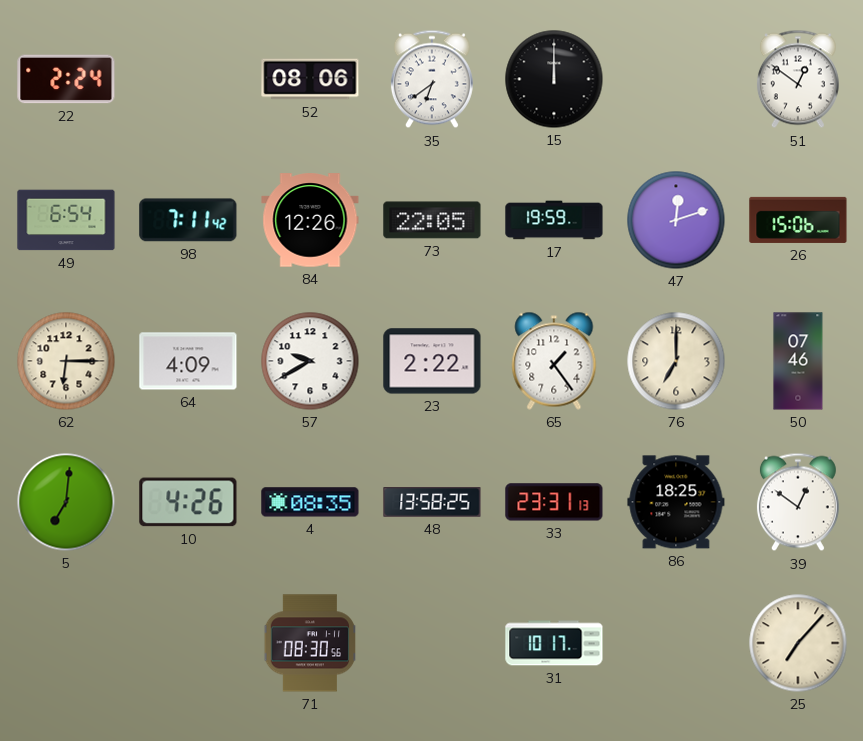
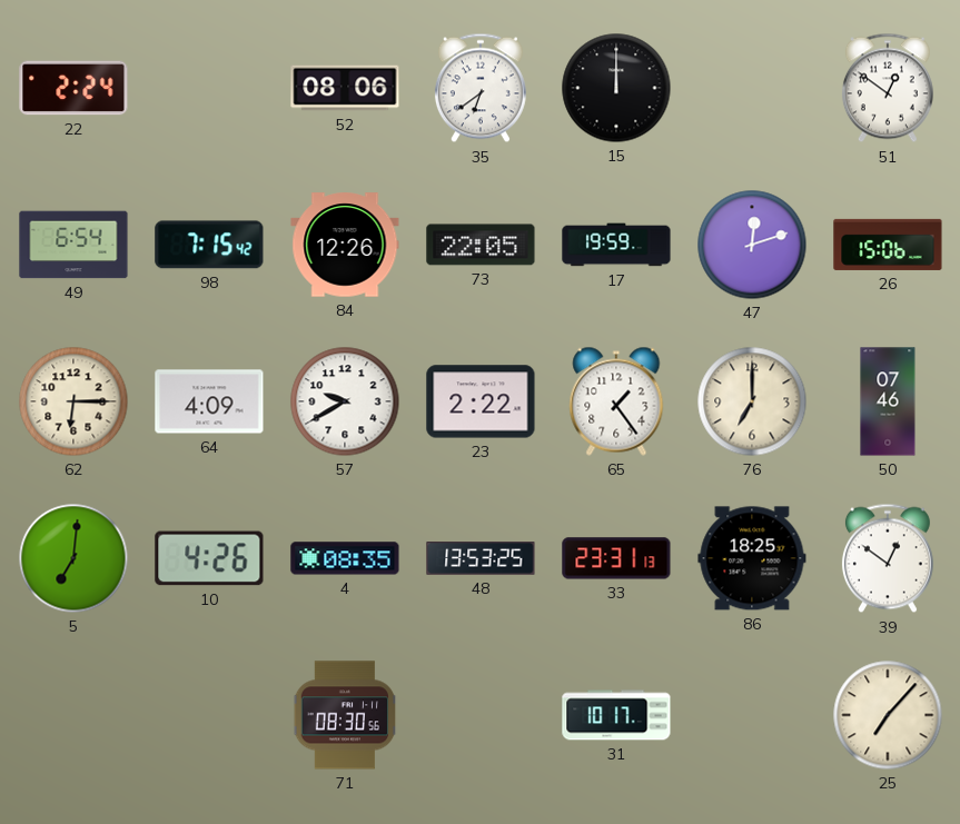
98: 7:11 -> 7:15 (209, 245)
48: 13:58 -> 13:53 (481, 558)
